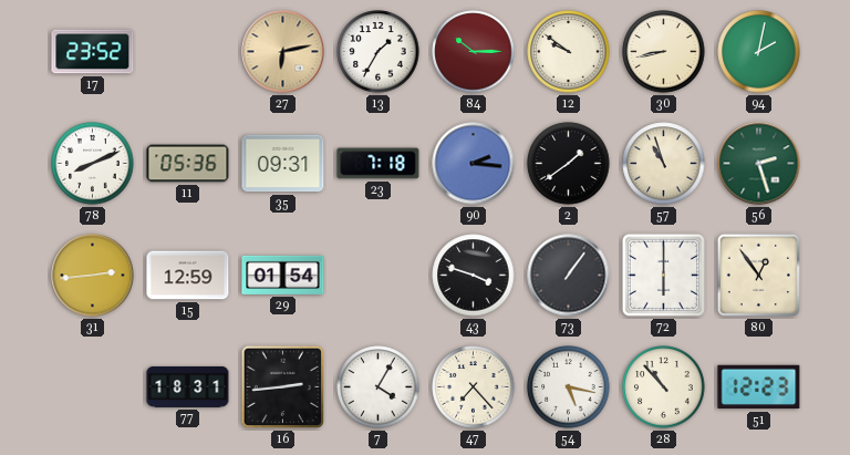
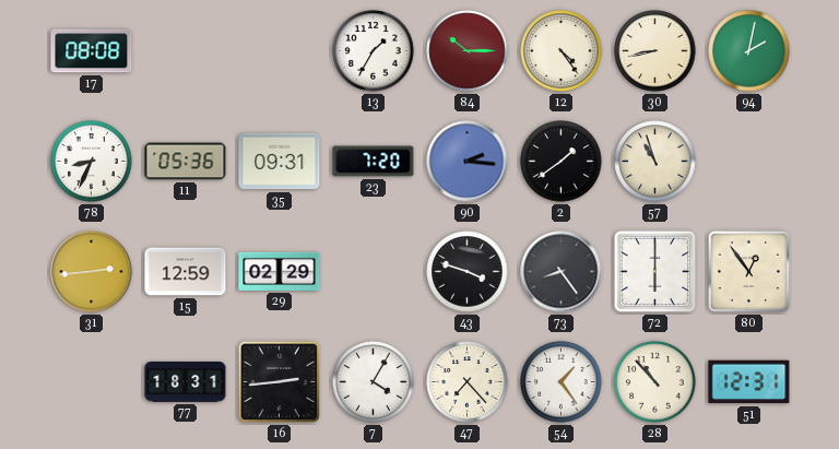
17: 23:52 -> 08:08 (92, 51)
27: 6:13 -> none (283, 52)
12: 9:51 -> 4:24 (562, 51)
78: 8:11 -> 8:34 (92, 162)
23: 7:18 -> 7:20 (374, 162)
56: 2:27 -> none (759, 164)
29: 01:54 -> 02:29 (280, 271)
73: 1:06 -> 8:24 (562, 272)
54: 5:17 -> 1:24 (562, 382)
51: 12:23 -> 12:31 (749, 382)
